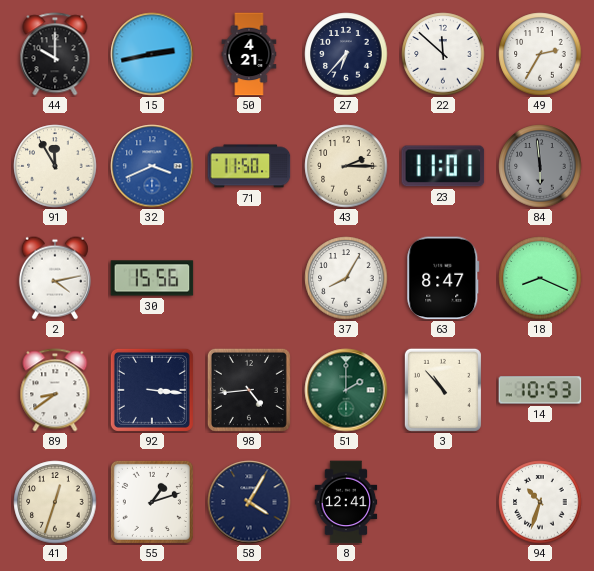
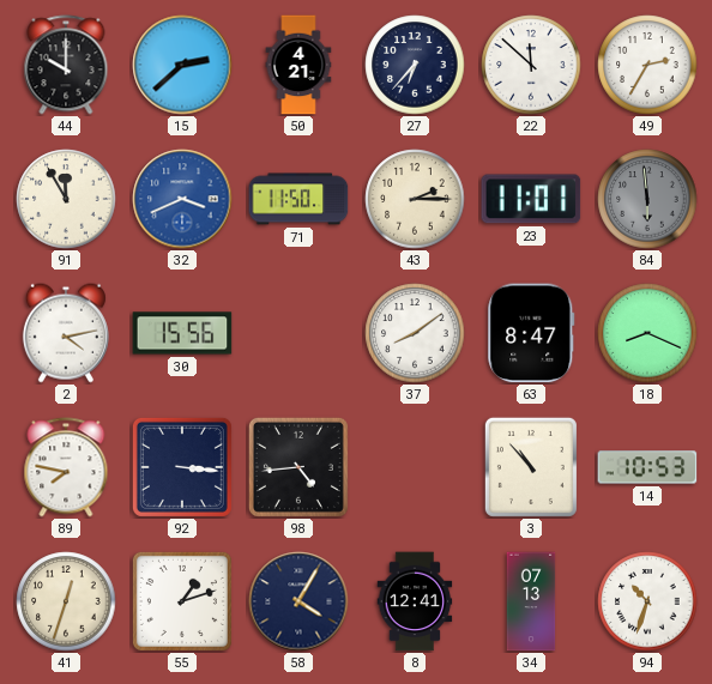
15: 2:43 -> 2:38 (182, 65)
37: 8:05 -> 8:09 (415, 333)
89: 8:39 -> 7:47 (66, 467)
51: 2:00 -> none (346, 390)
34: none -> 07:13 (531, 601)
